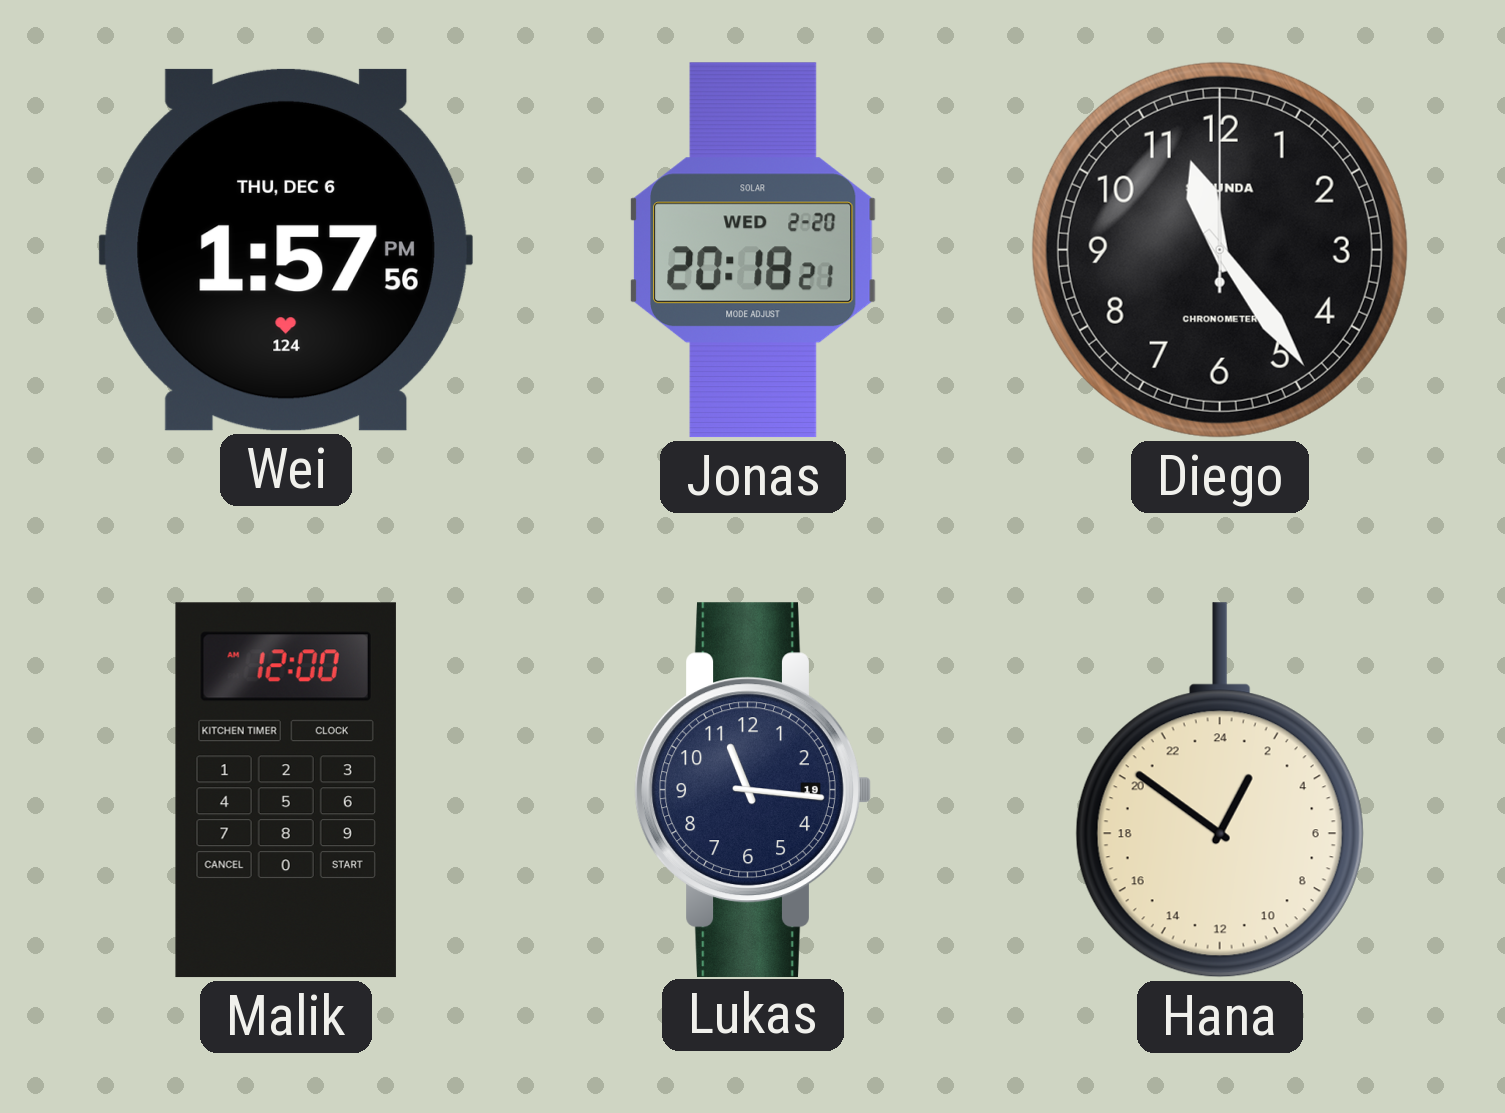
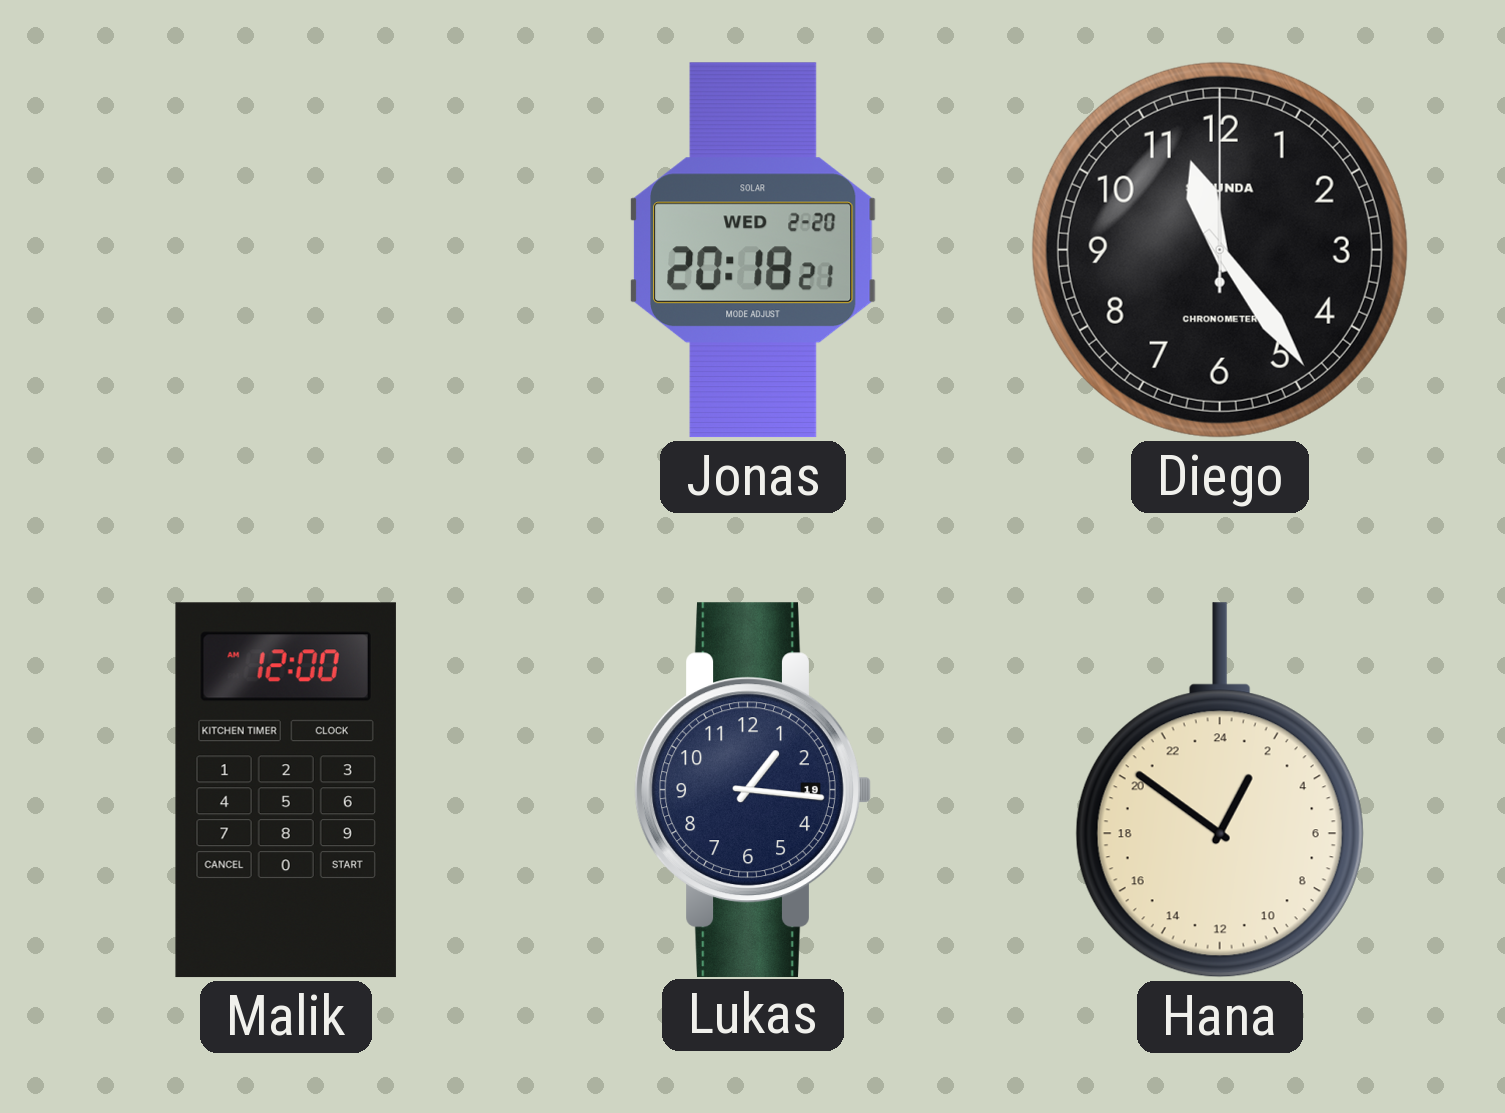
Wei: 1:57 -> none (286, 250)
Lukas: 11:16 -> 1:16 (753, 789)
